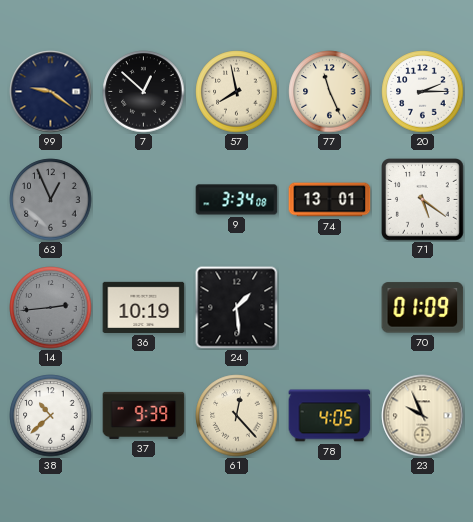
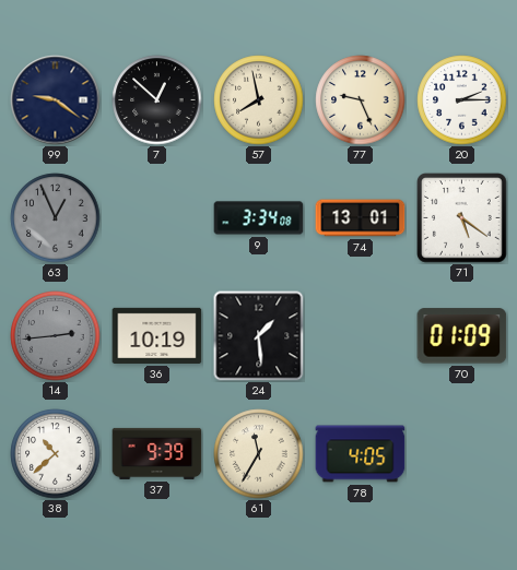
77: 11:26 -> 9:26 (361, 100)
61: 12:23 -> 11:35 (259, 454)
23: 9:56 -> none (423, 416)
